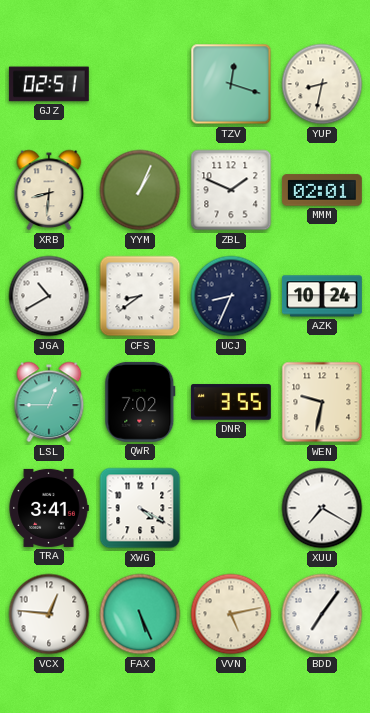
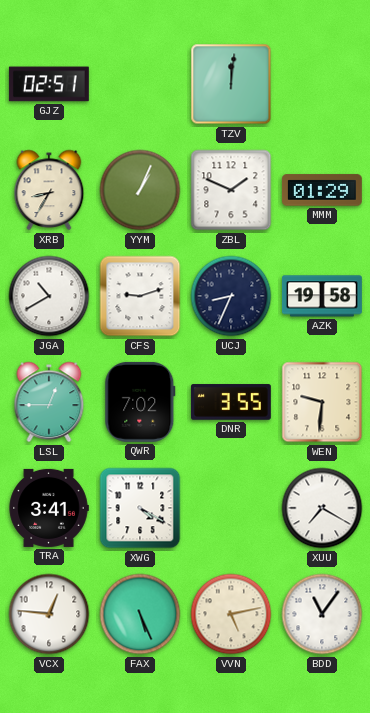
TZV: 12:18 -> 12:01 (231, 84)
YUP: 8:32 -> none (322, 84)
XRB: 8:31 -> 8:35 (49, 190)
MMM: 02:01 -> 01:29 (322, 190)
CFS: 8:39 -> 9:12 (140, 296)
AZK: 10:24 -> 19:58 (322, 296)
WEN: 9:32 -> 9:31 (322, 402)
BDD: 7:06 -> 11:06 (322, 614)
